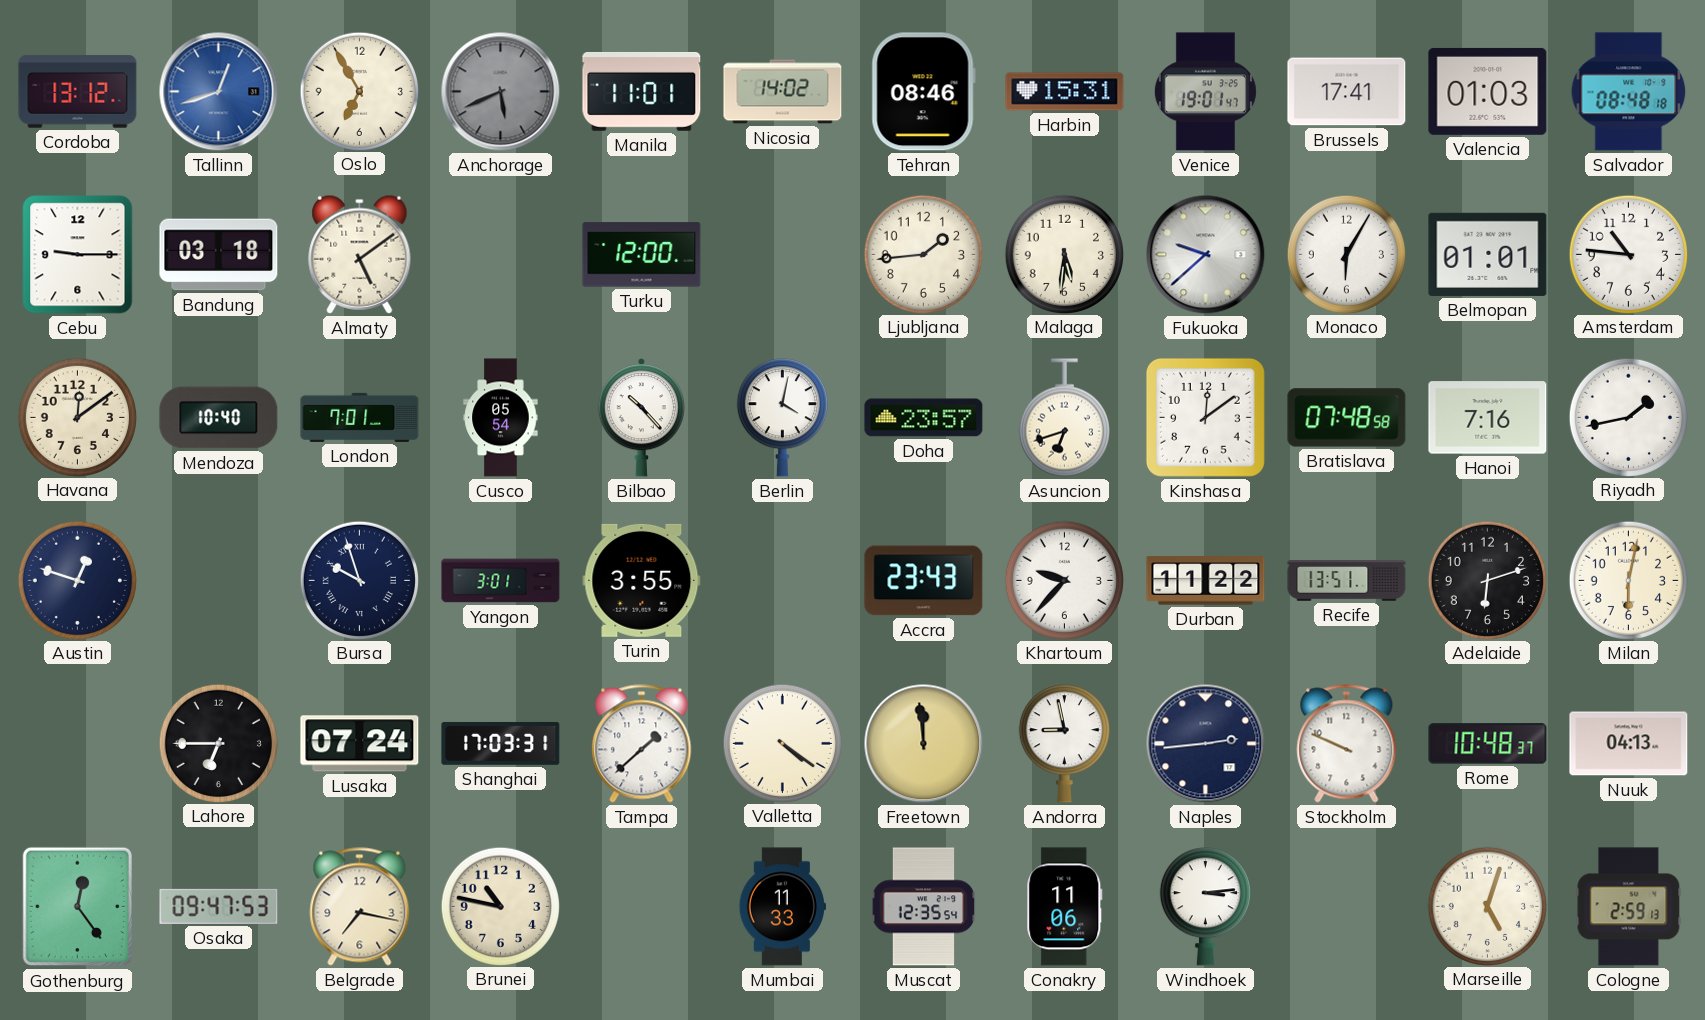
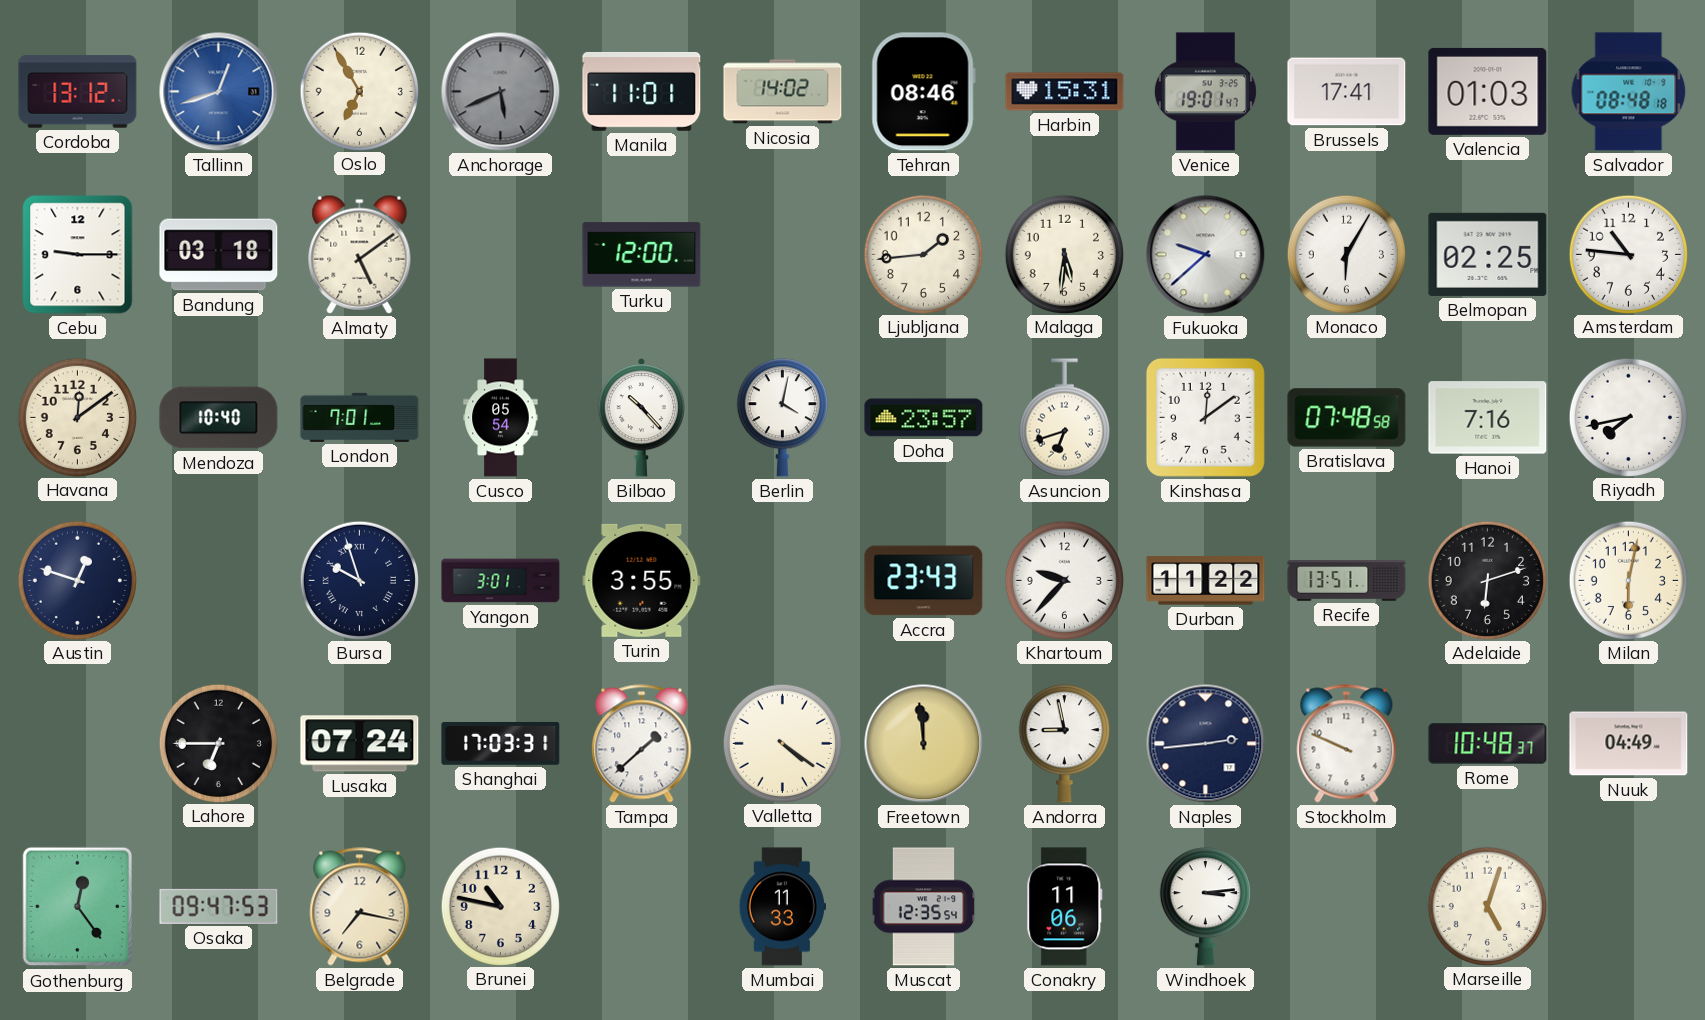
Belmopan: 01:01 -> 02:25 (1488, 254)
Riyadh: 1:43 -> 7:43 (1628, 417)
Nuuk: 04:13 -> 04:49 (1629, 744)
Cologne: 2:59 -> none (1629, 907)
